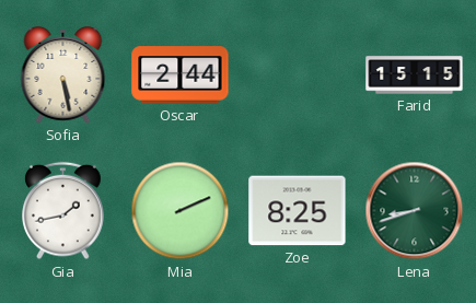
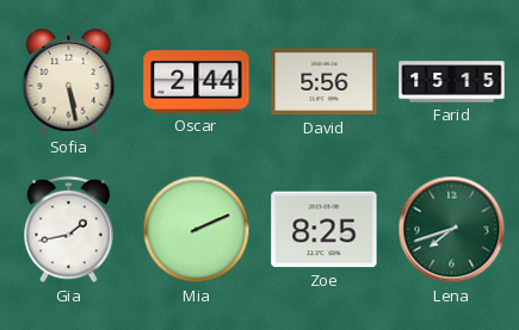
David: none -> 5:56 (325, 82)
Lena: 8:42 -> 7:42 (452, 230)
